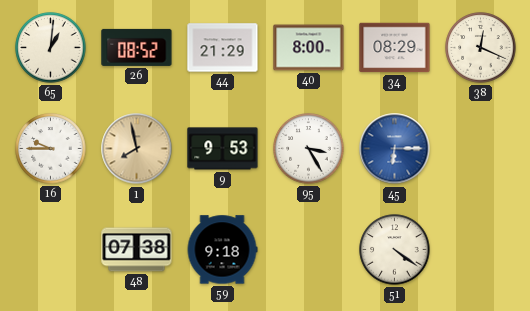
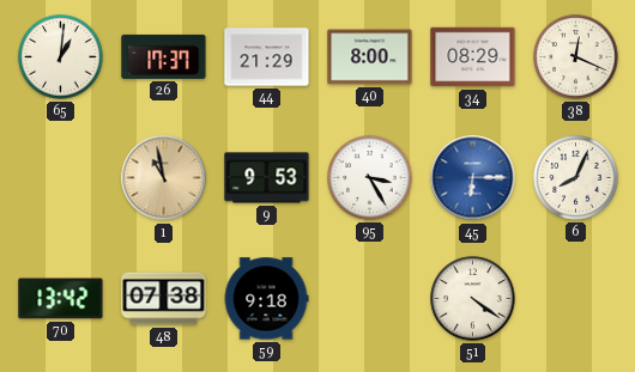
26: 08:52 -> 17:37 (164, 56)
16: 9:45 -> none (51, 149)
1: 7:58 -> 10:58 (164, 178)
6: none -> 8:04 (576, 178)
70: none -> 13:42 (61, 299)
